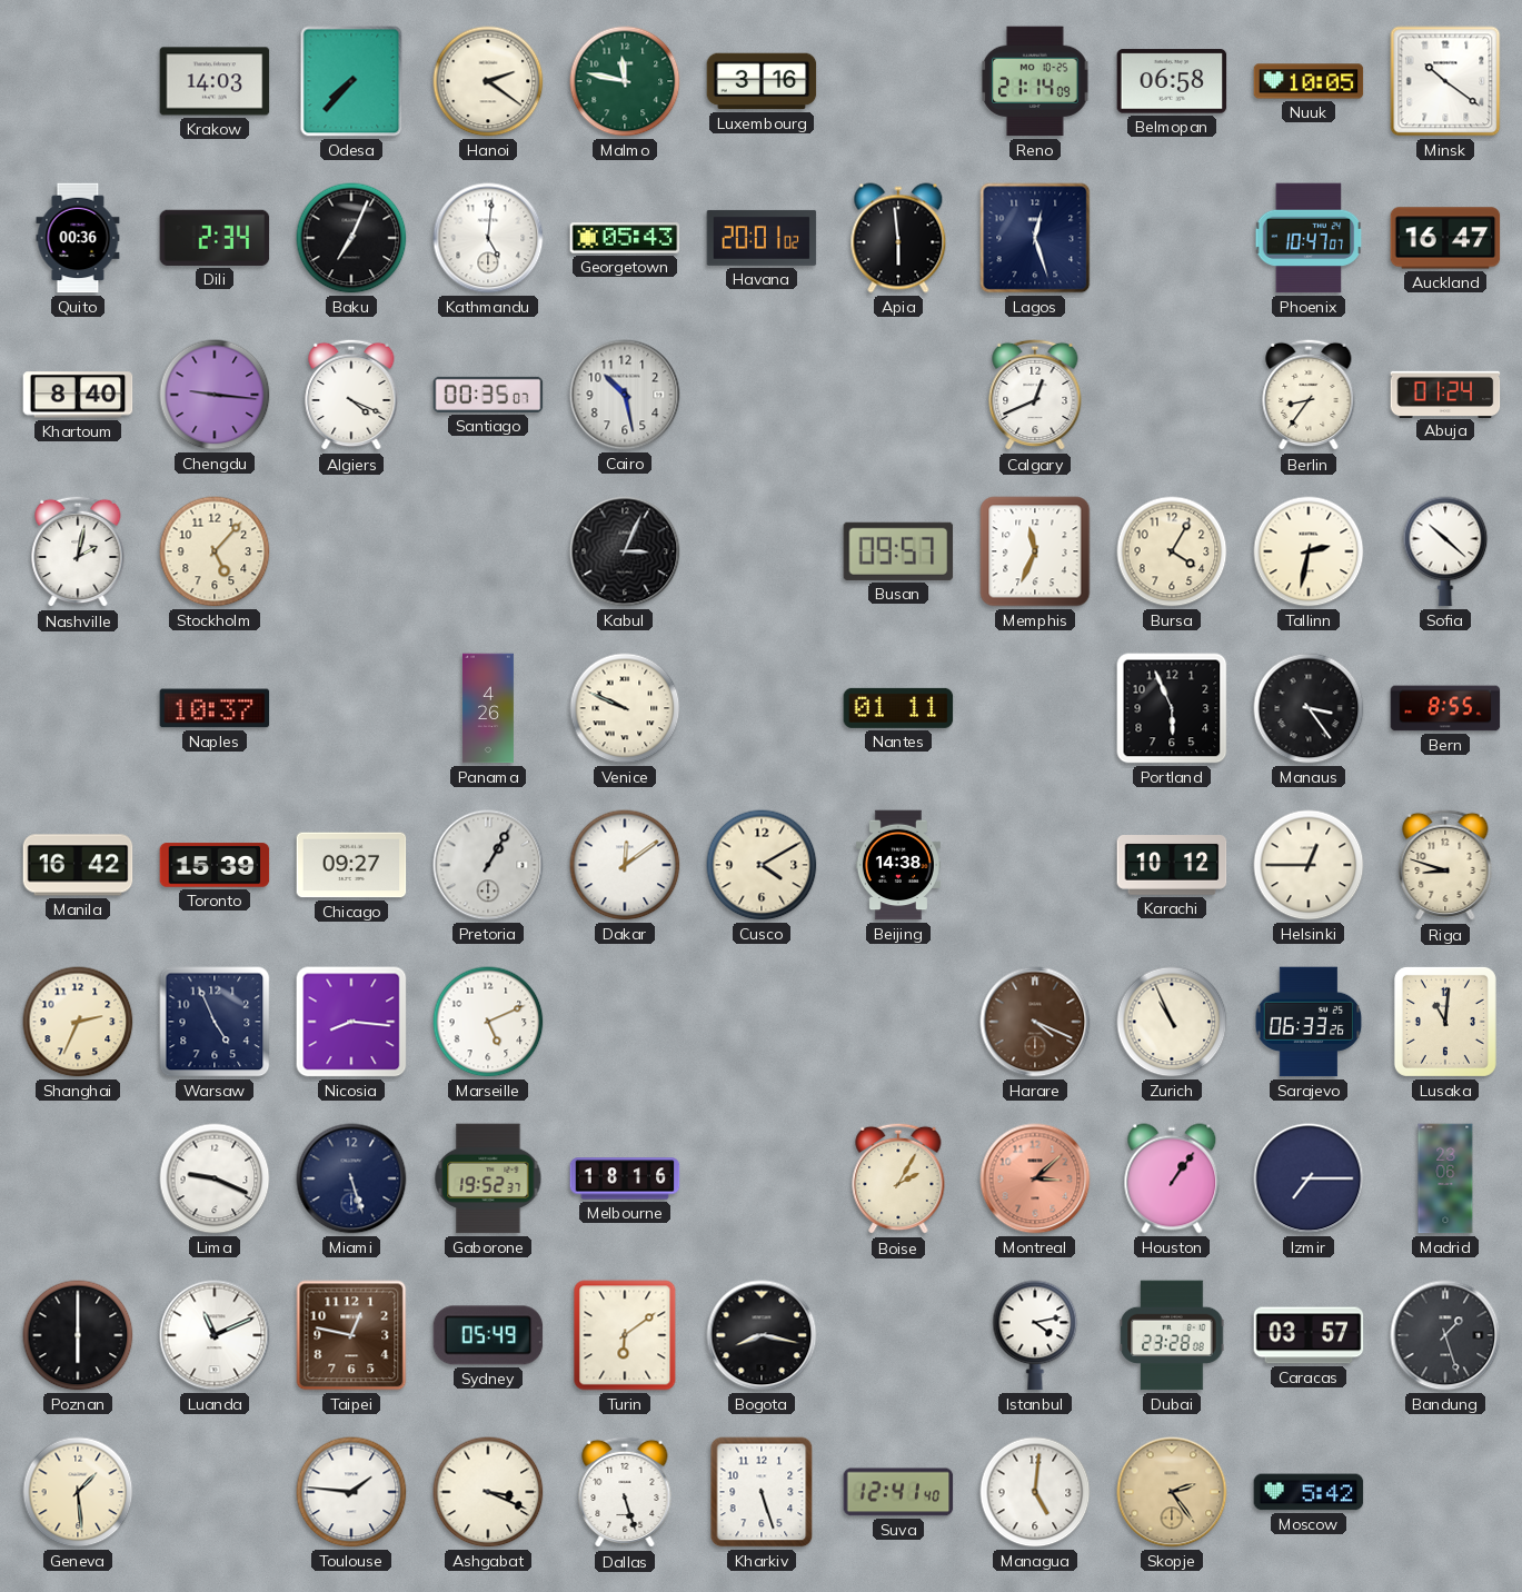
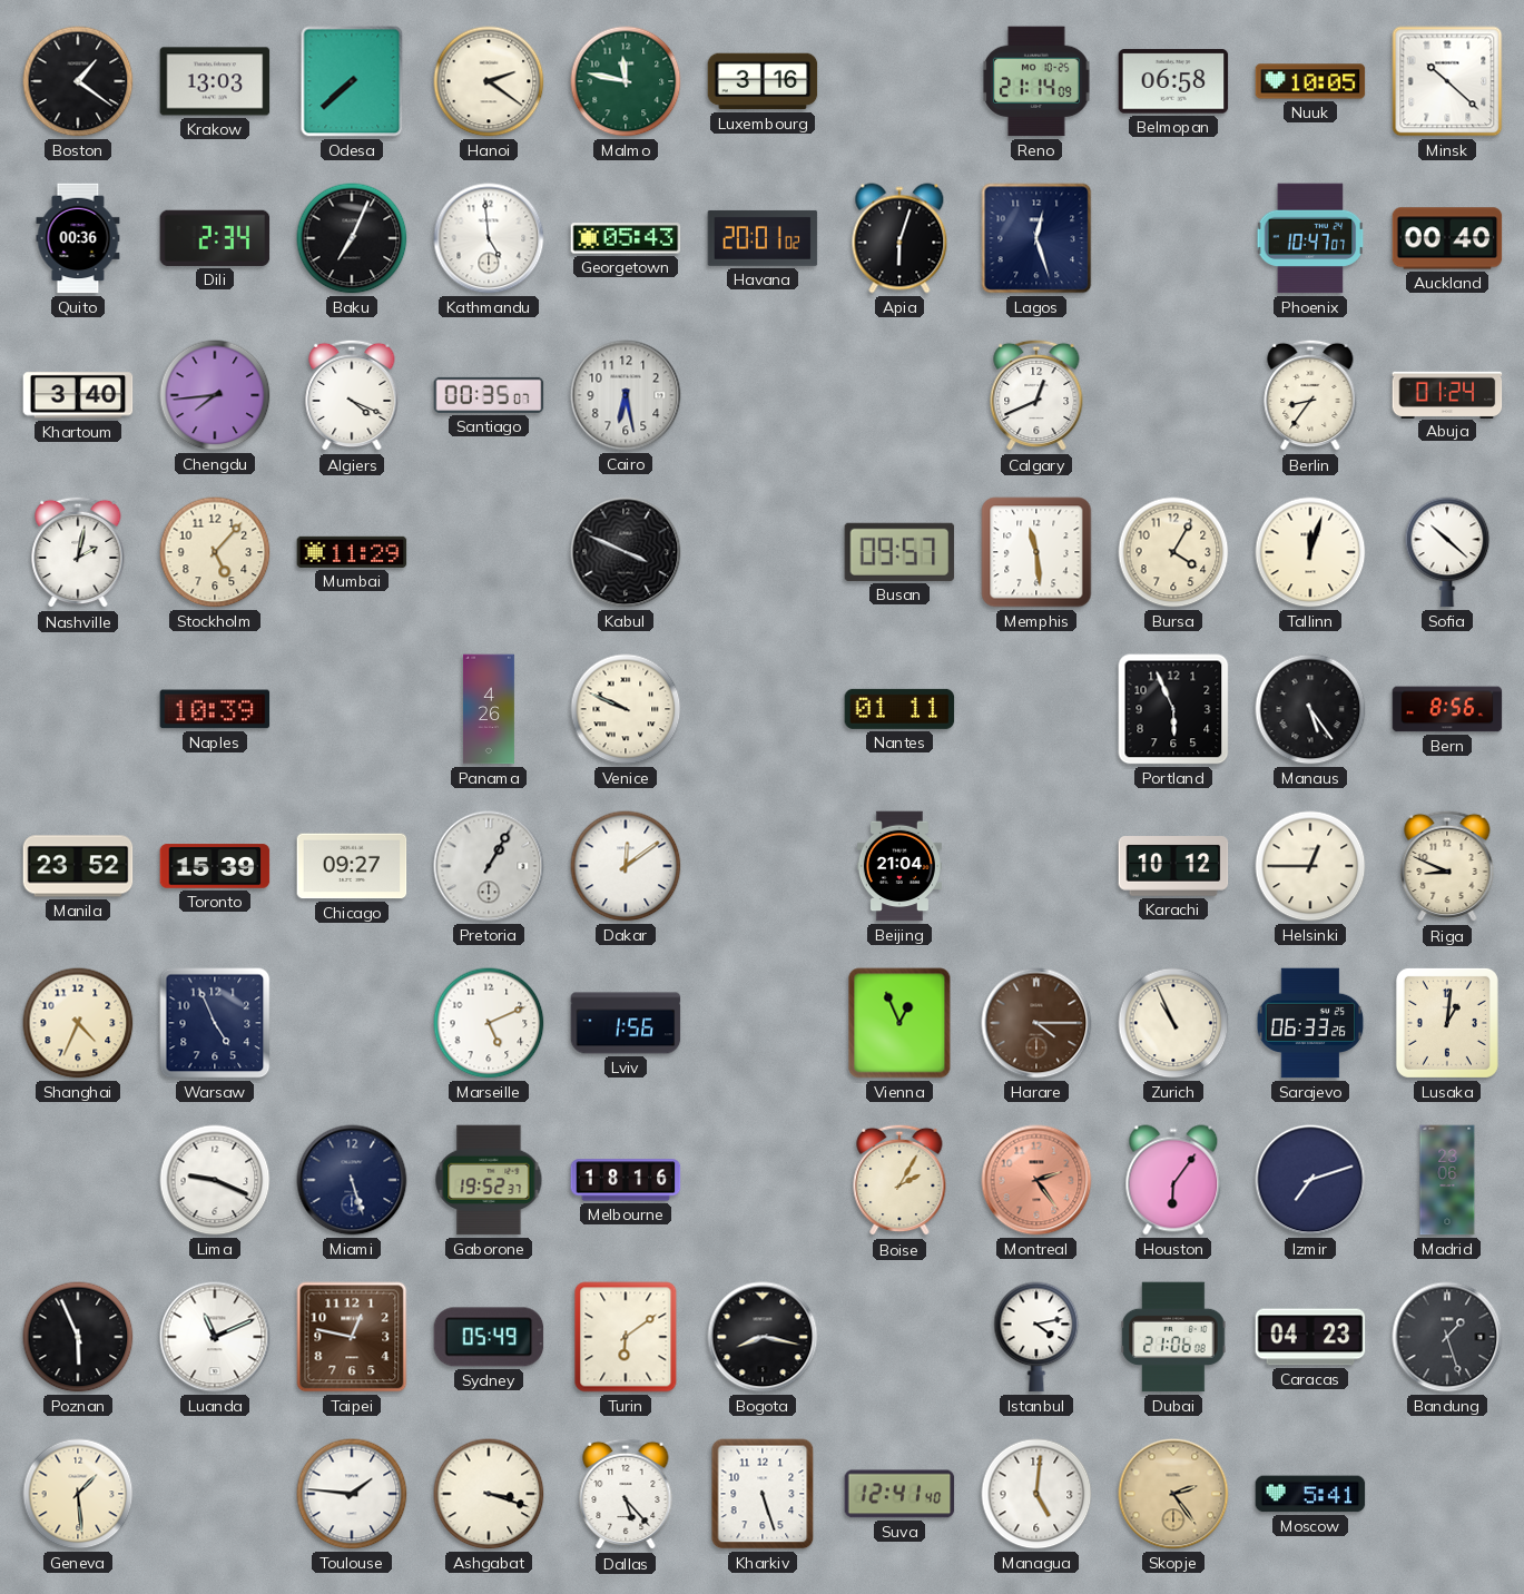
Boston: none -> 1:21 (78, 81)
Krakow: 14:03 -> 13:03 (215, 81)
Odesa: 7:37 -> 7:38 (352, 81)
Minsk: 10:21 -> 10:22 (1447, 81)
Kathmandu: 5:01 -> 4:59 (489, 238)
Apia: 5:59 -> 6:03 (899, 238)
Auckland: 16:47 -> 00:40 (1447, 238)
Khartoum: 8:40 -> 3:40 (78, 395)
Chengdu: 9:16 -> 7:44 (215, 395)
Cairo: 10:28 -> 6:28 (626, 395)
Mumbai: none -> 11:29 (352, 552)
Kabul: 3:04 -> 3:49 (626, 552)
Memphis: 11:34 -> 11:29 (1036, 552)
Tallinn: 2:32 -> 12:03 (1310, 552)
Naples: 10:37 -> 10:39 (215, 709)
Manaus: 3:24 -> 5:24 (1310, 709)
Bern: 8:55 -> 8:56 (1447, 709)
Manila: 16:42 -> 23:52 (78, 866)
Cusco: 4:10 -> none (762, 865)
Beijing: 14:38 -> 21:04 (899, 866)
Riga: 8:48 -> 8:49 (1447, 866)
Shanghai: 2:34 -> 4:34 (78, 1023)
Nicosia: 8:16 -> none (351, 1022)
Lviv: none -> 1:56 (626, 1023)
Vienna: none -> 12:56 (899, 1023)
Harare: 4:19 -> 4:15 (1036, 1023)
Lusaka: 11:01 -> 1:01 (1447, 1023)
Montreal: 3:08 -> 2:24 (1036, 1180)
Houston: 1:06 -> 6:06 (1173, 1180)
Izmir: 7:15 -> 7:12 (1310, 1180)
Poznan: 6:00 -> 5:56 (78, 1337)
Dubai: 23:28 -> 21:06 (1173, 1337)
Caracas: 03:57 -> 04:23 (1310, 1337)
Ashgabat: 3:19 -> 3:18 (489, 1494)
Dallas: 5:27 -> 5:23 (626, 1494)
Moscow: 5:42 -> 5:41 (1310, 1494)
